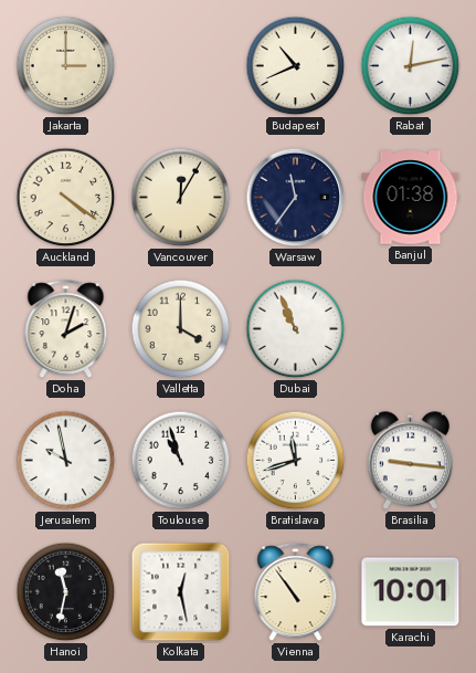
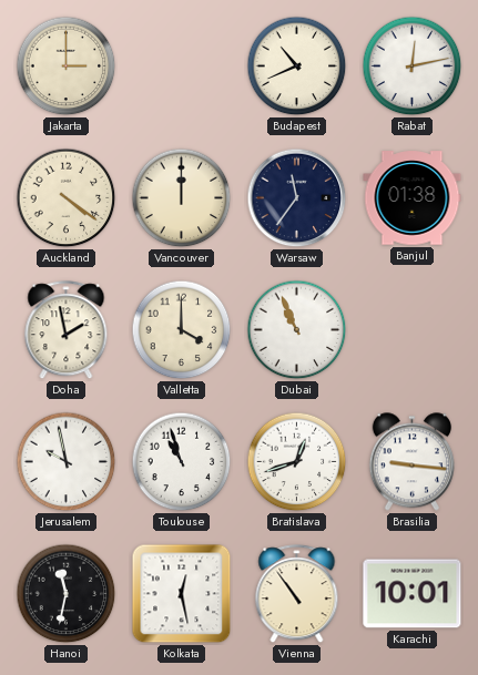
Vancouver: 12:05 -> 12:00 (182, 198)
Doha: 2:03 -> 1:58 (67, 330)
Bratislava: 11:42 -> 12:42 (297, 462)
